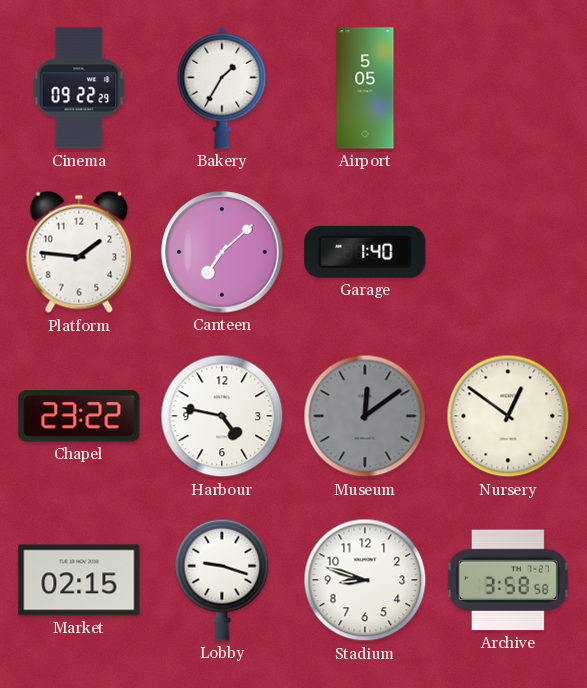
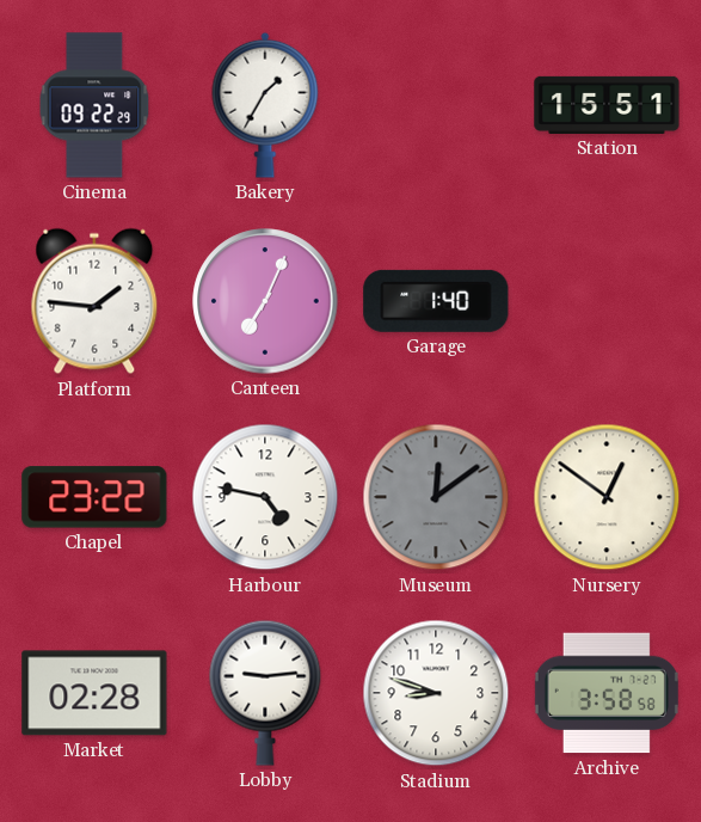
Airport: 5:05 -> none (365, 88)
Station: none -> 15:51 (607, 105)
Canteen: 7:08 -> 7:04 (265, 301)
Market: 02:15 -> 02:28 (94, 693)
Lobby: 9:18 -> 9:14 (265, 693)
